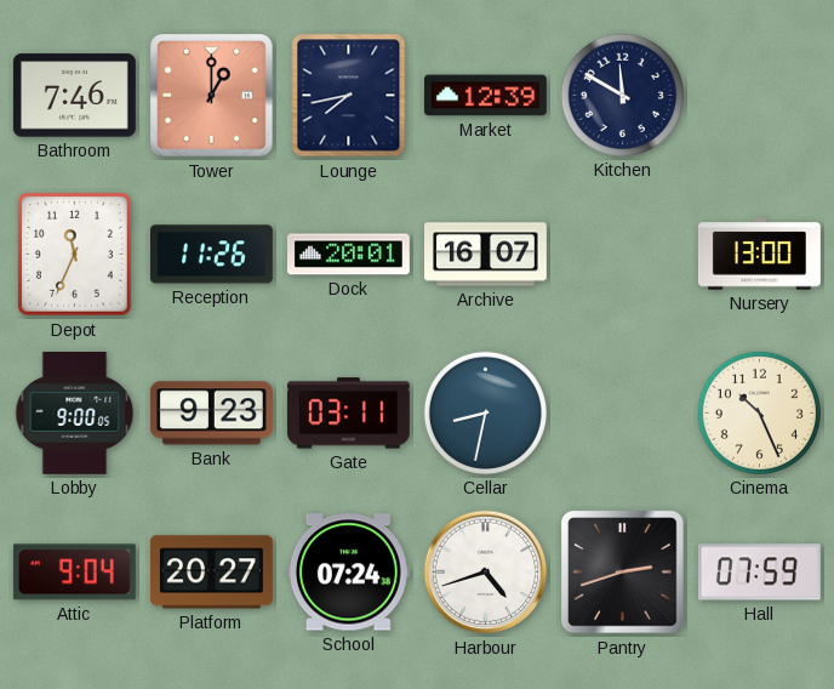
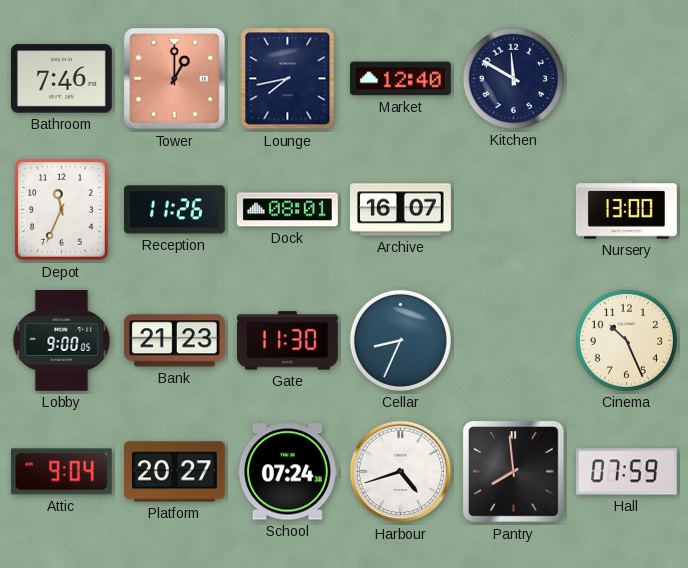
Market: 12:39 -> 12:40 (400, 79)
Dock: 20:01 -> 08:01 (287, 210)
Bank: 9:23 -> 21:23 (174, 341)
Gate: 03:11 -> 11:30 (287, 341)
Cellar: 8:32 -> 8:34 (400, 340)
Pantry: 2:42 -> 7:59 (514, 472)
